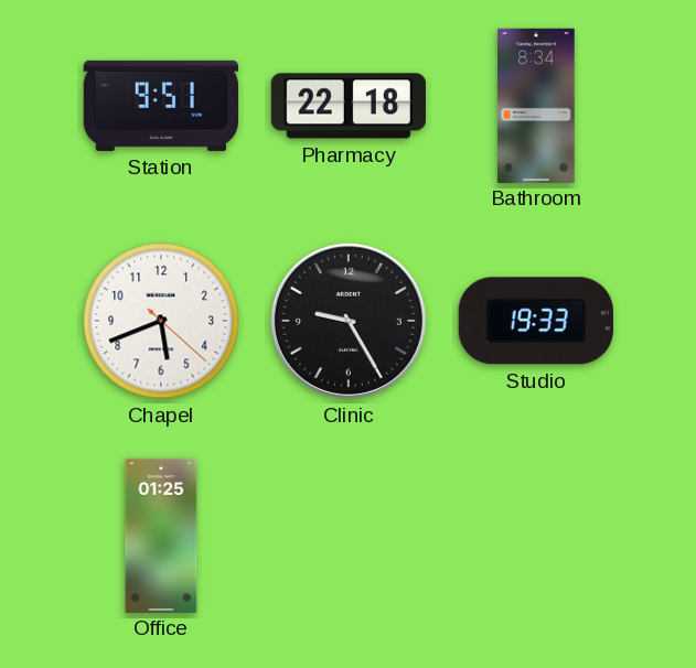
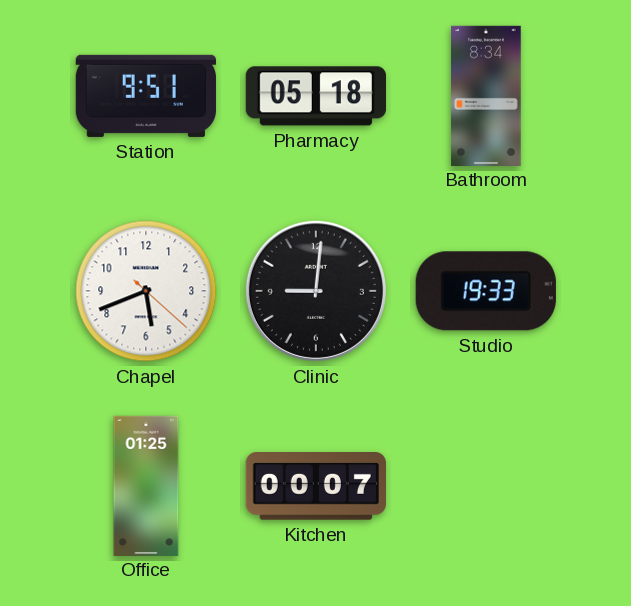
Pharmacy: 22:18 -> 05:18 (316, 96)
Clinic: 9:25 -> 9:01 (316, 291)
Kitchen: none -> 00:07 (316, 486)
